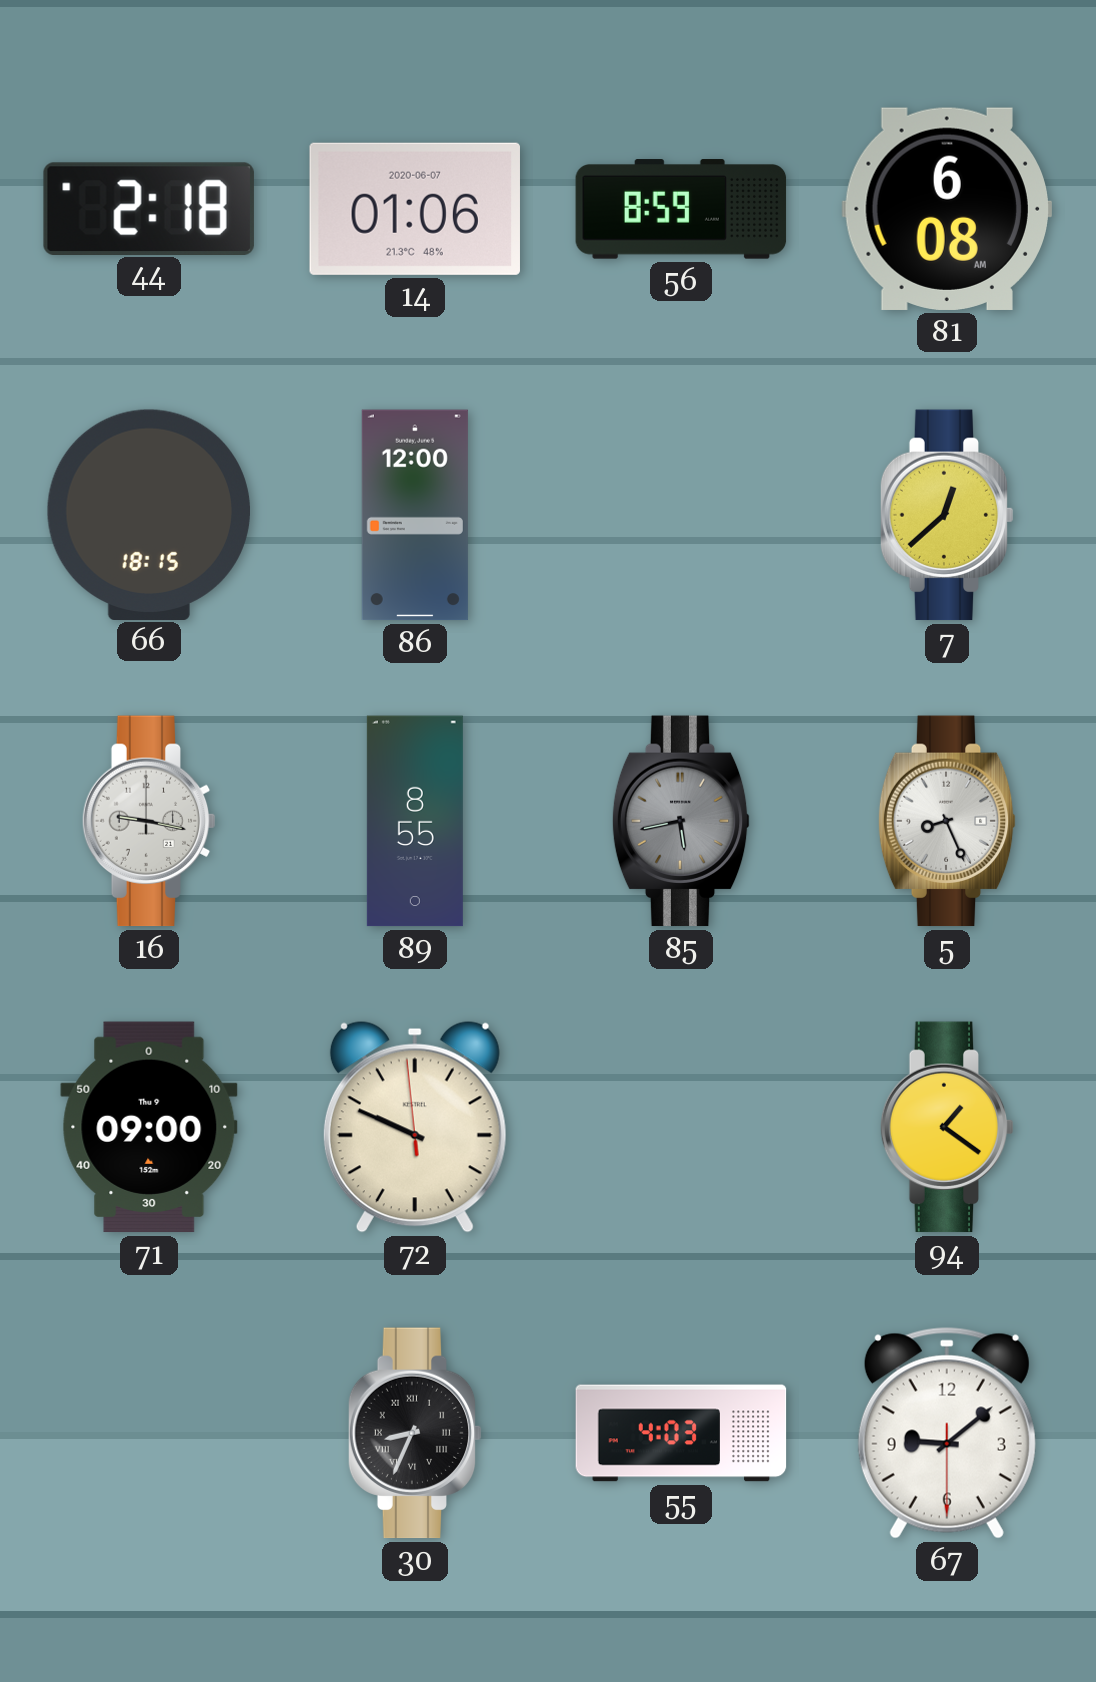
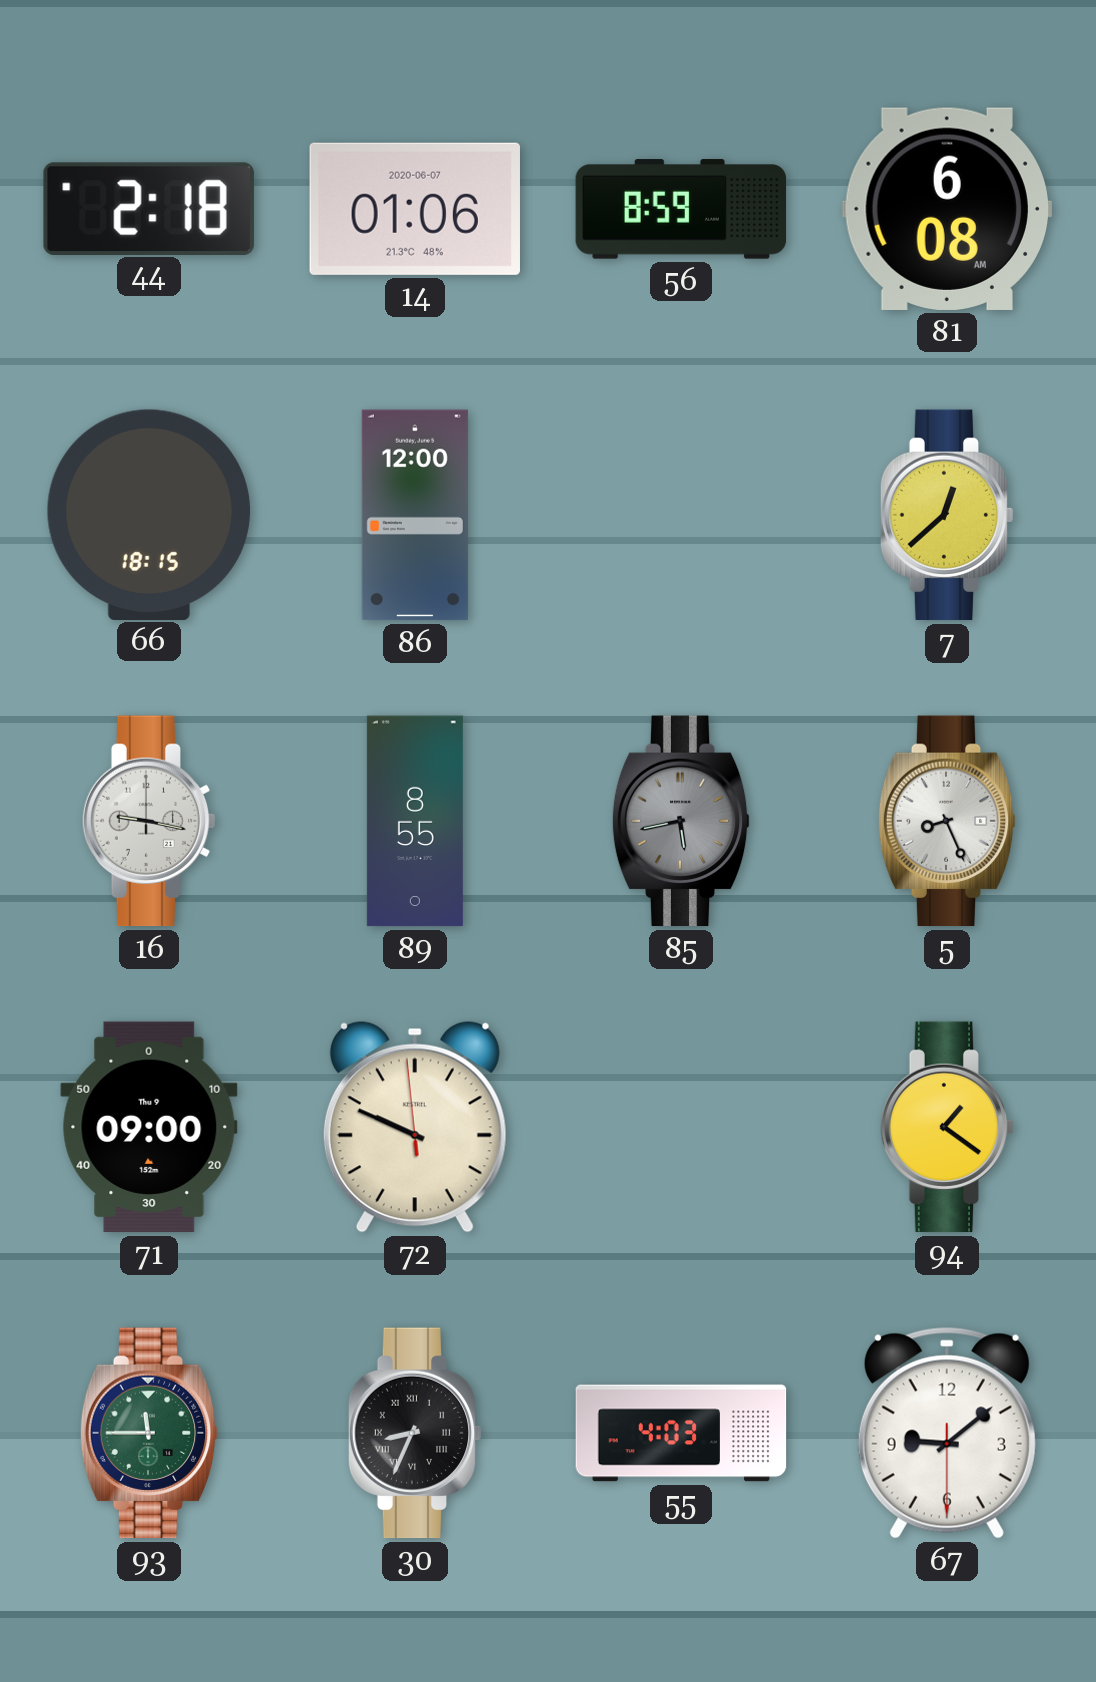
93: none -> 11:45 (149, 1433)
